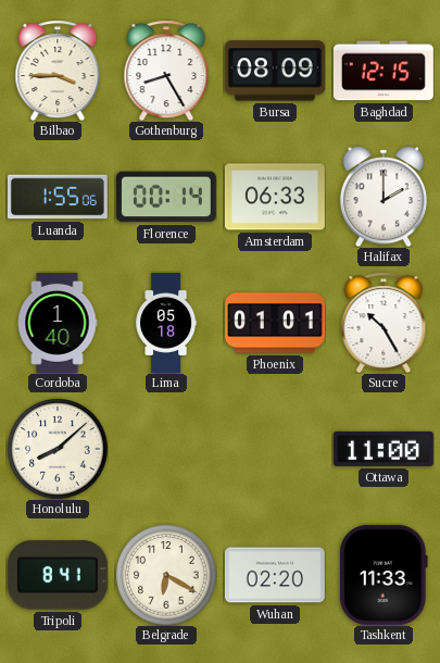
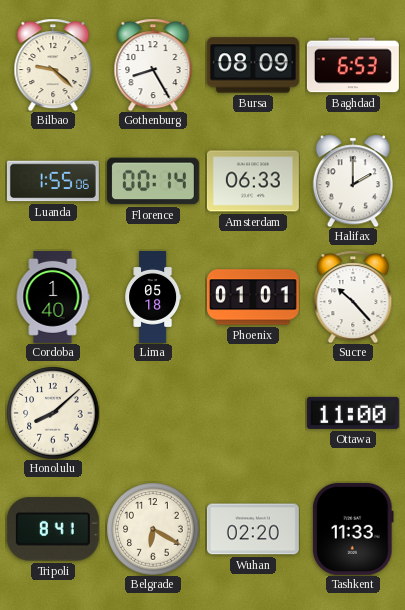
Bilbao: 3:45 -> 9:22 (53, 65)
Baghdad: 12:15 -> 6:53 (353, 65)
Sucre: 10:25 -> 10:23 (353, 297)
